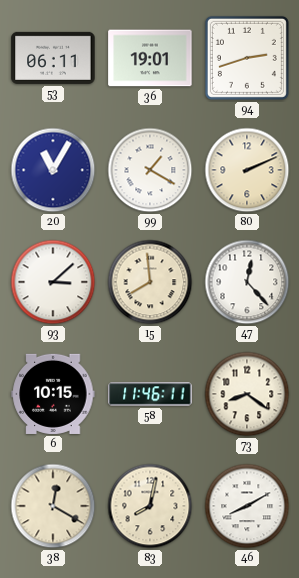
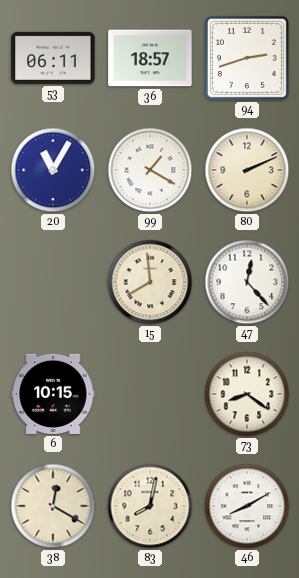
36: 19:01 -> 18:57 (150, 58)
93: 3:08 -> none (53, 282)
58: 11:46 -> none (150, 394)
